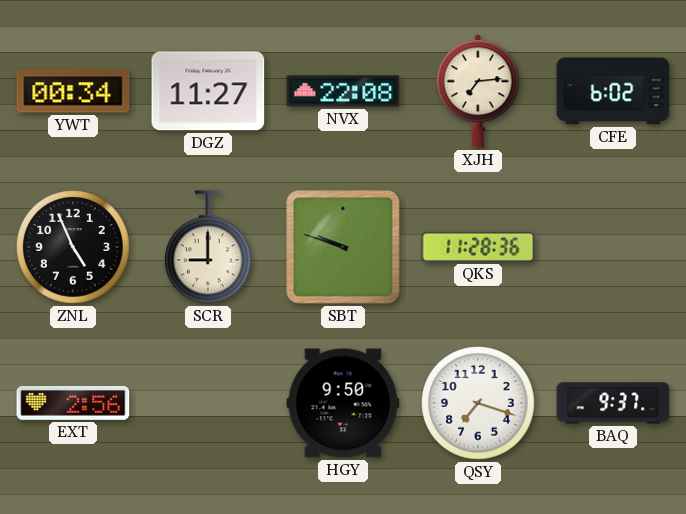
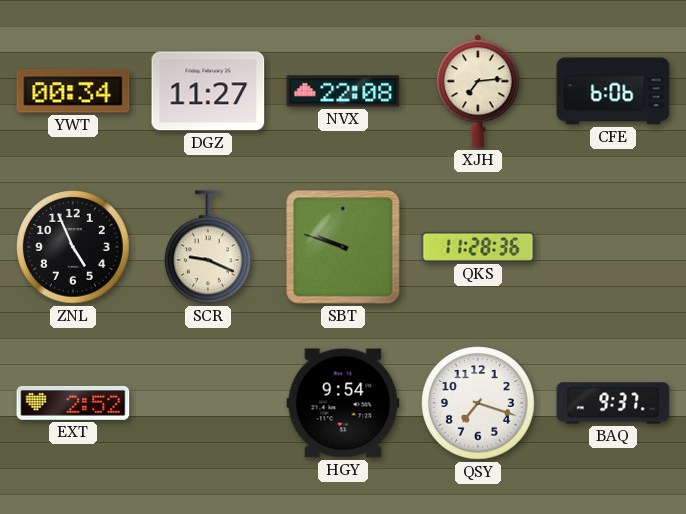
CFE: 6:02 -> 6:06 (613, 91)
SCR: 9:00 -> 9:19 (209, 247)
EXT: 2:56 -> 2:52 (73, 403)
HGY: 9:50 -> 9:54 (343, 403)
